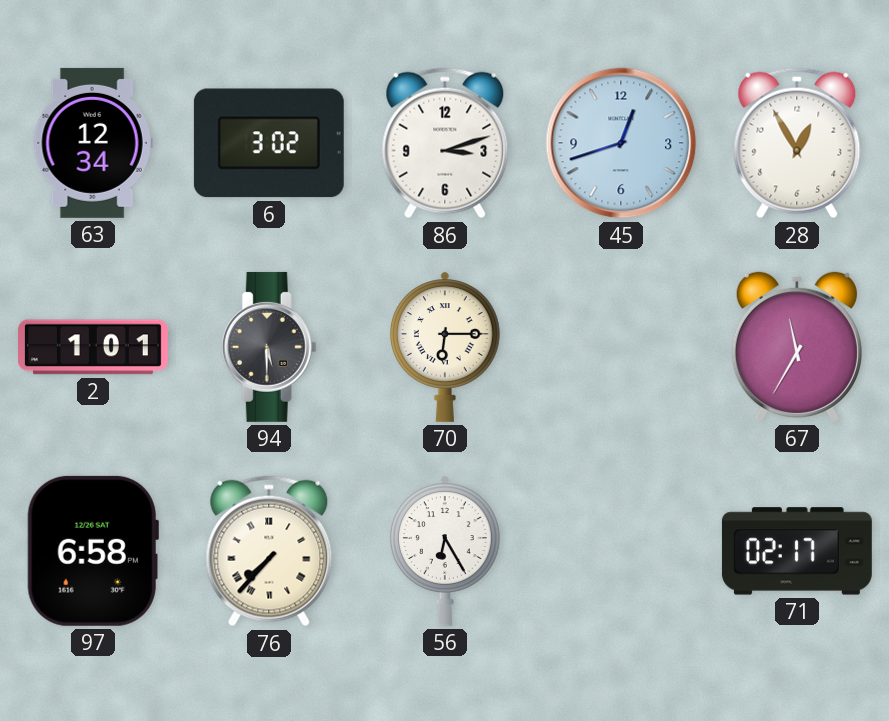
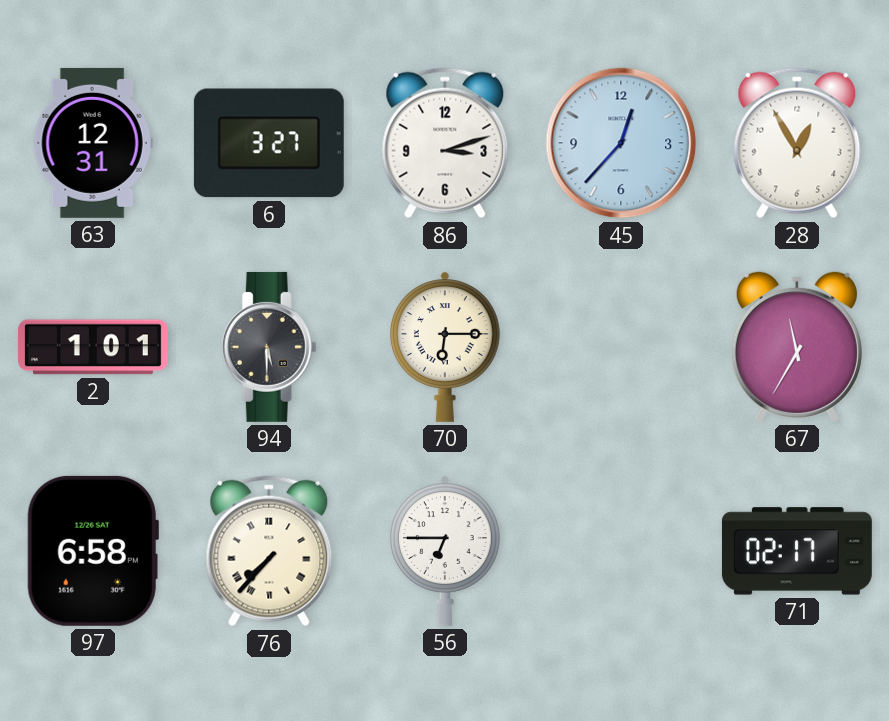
63: 12:34 -> 12:31 (93, 143)
6: 3:02 -> 3:27 (269, 143)
45: 12:42 -> 12:37 (621, 143)
56: 6:25 -> 6:45 (446, 551)
